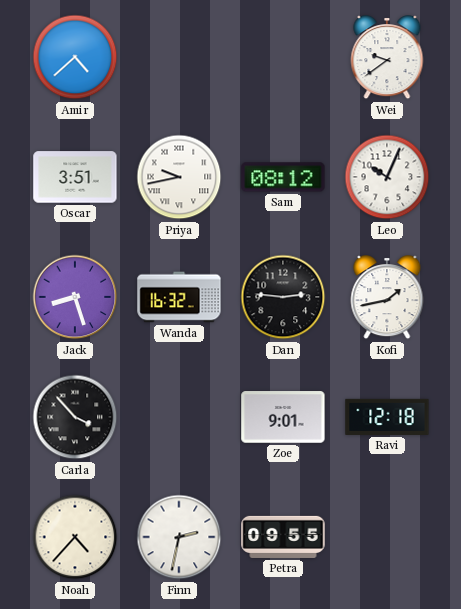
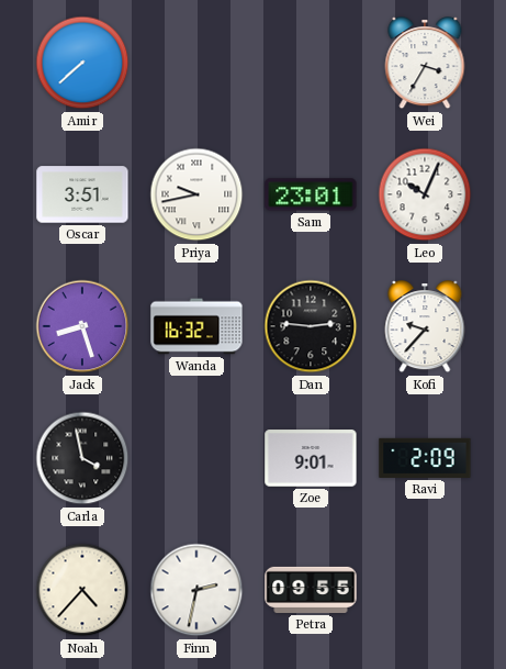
Amir: 4:38 -> 7:38 (82, 63)
Wei: 9:39 -> 3:35 (425, 64)
Sam: 08:12 -> 23:01 (311, 194)
Kofi: 1:43 -> 9:37 (425, 327)
Carla: 3:53 -> 3:58 (82, 458)
Ravi: 12:18 -> 2:09 (425, 458)
